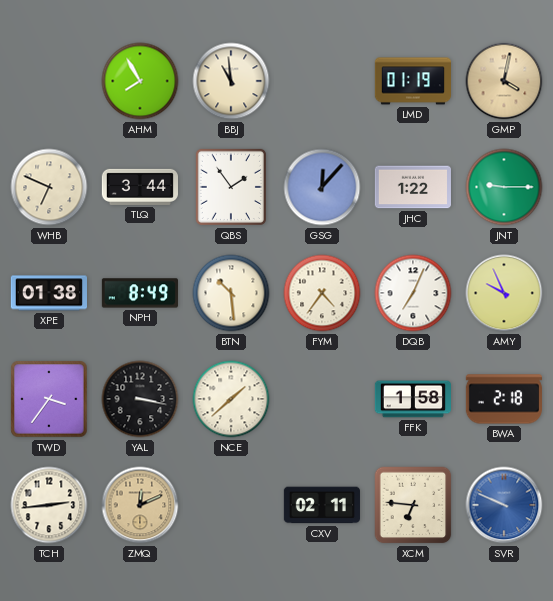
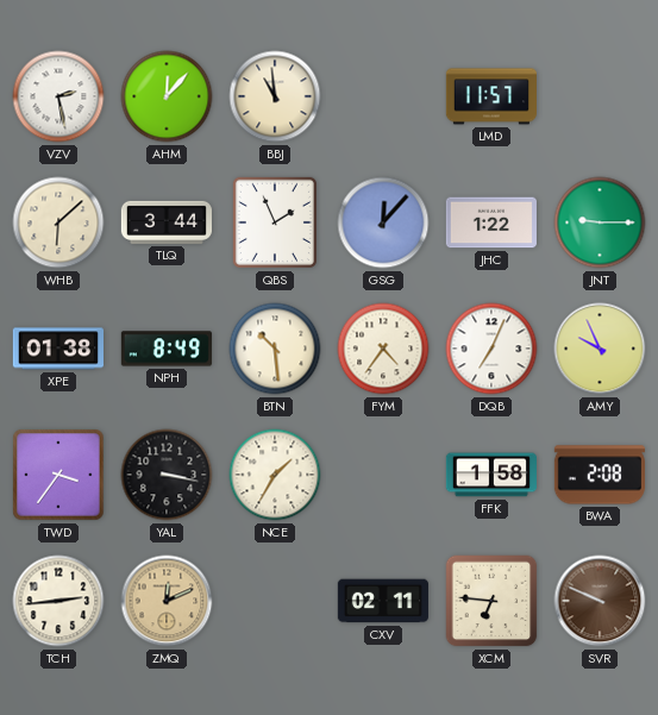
VZV: none -> 2:28 (58, 96)
AHM: 7:55 -> 12:07 (167, 96)
LMD: 01:19 -> 11:57 (490, 96)
GMP: 4:02 -> none (504, 81)
WHB: 6:49 -> 6:08 (58, 222)
QBS: 1:54 -> 1:56 (275, 222)
NCE: 1:38 -> 1:35 (275, 475)
BWA: 2:18 -> 2:08 (600, 475)
SVR dial: blue -> brown (600, 601)
